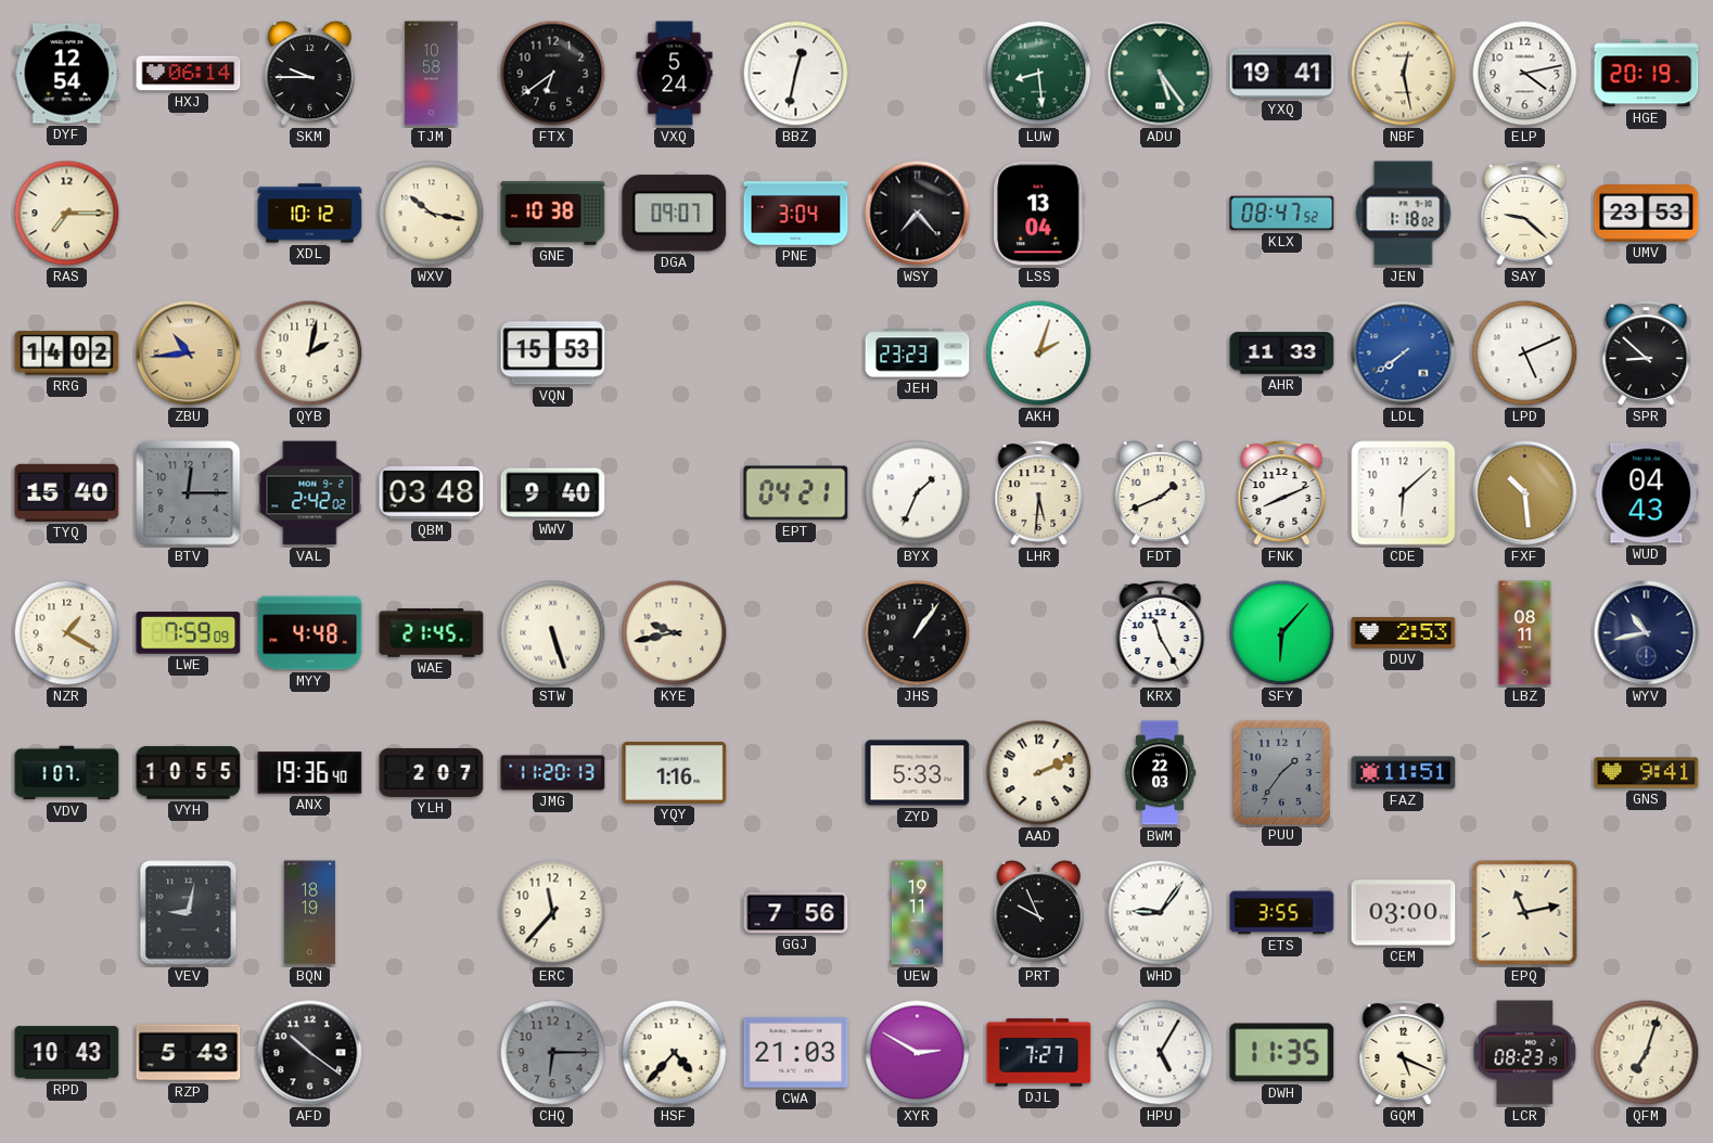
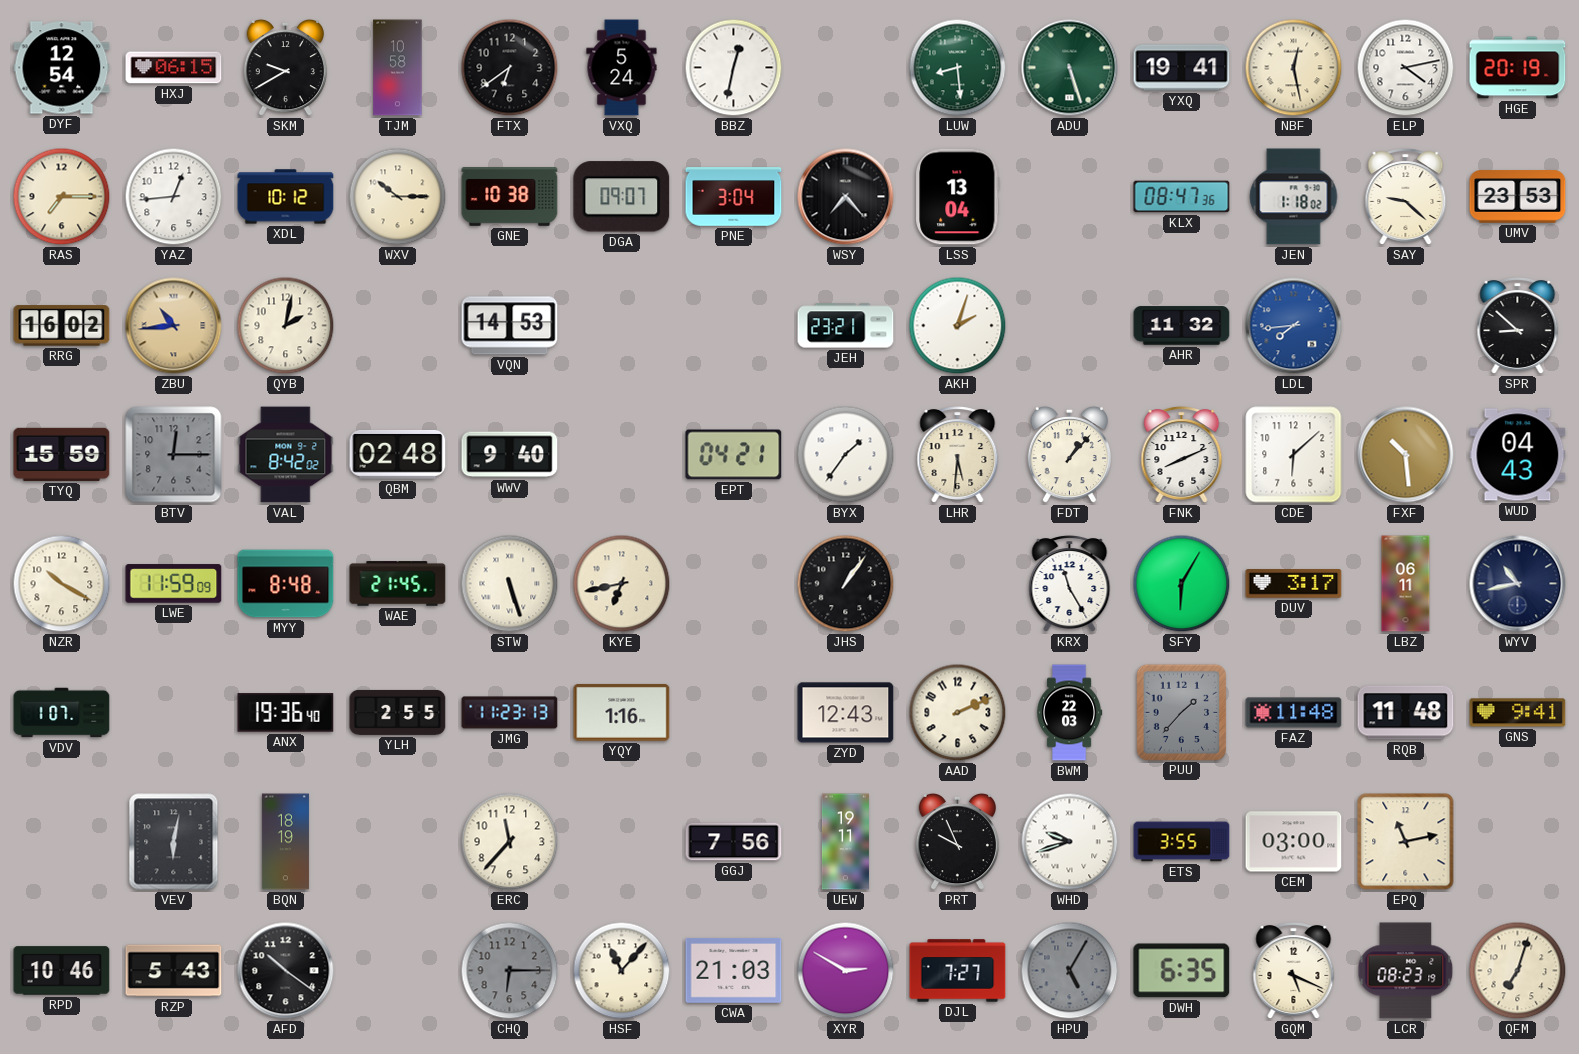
HXJ: 06:14 -> 06:15 (174, 68)
SKM: 9:45 -> 9:40 (285, 68)
ADU: 5:24 -> 5:27 (1070, 68)
YAZ: none -> 12:44 (174, 197)
WXV: 10:17 -> 10:15 (398, 197)
KLX: 08:47:52 -> 08:47:36 (1182, 197)
RRG: 14:02 -> 16:02 (62, 326)
VQN: 15:53 -> 14:53 (510, 326)
JEH: 23:23 -> 23:21 (846, 326)
AHR: 11:33 -> 11:32 (1182, 326)
LDL: 7:39 -> 7:44 (1294, 326)
LPD: 5:11 -> none (1525, 354)
TYQ: 15:40 -> 15:59 (62, 454)
VAL: 2:42 -> 8:42 (286, 455)
QBM: 03:48 -> 02:48 (398, 454)
BYX: 1:34 -> 1:36 (846, 455)
FDT: 1:41 -> 1:07 (1069, 455)
NZR: 1:20 -> 10:20 (62, 584)
LWE: 7:59 -> 11:59 (174, 584)
MYY: 4:48 -> 8:48 (286, 584)
KYE: 9:43 -> 6:43 (622, 584)
SFY: 6:07 -> 6:05 (1182, 584)
DUV: 2:53 -> 3:17 (1294, 584)
LBZ: 08:11 -> 06:11 (1406, 584)
VYH: 10:55 -> none (189, 773)
YLH: 2:07 -> 2:55 (398, 712)
JMG: 11:20 -> 11:23 (510, 713)
ZYD: 5:33 -> 12:43 (846, 713)
PUU: 1:36 -> 1:37 (1181, 712)
FAZ: 11:51 -> 11:48 (1294, 713)
RQB: none -> 11:48 (1406, 713)
VEV: 9:02 -> 6:02 (174, 842)
WHD: 9:06 -> 9:42 (1070, 842)
RPD: 10:43 -> 10:46 (62, 971)
HSF: 4:37 -> 11:07 (622, 971)
HPU dial: white -> grey (1070, 971)
DWH: 11:35 -> 6:35 (1182, 971)
